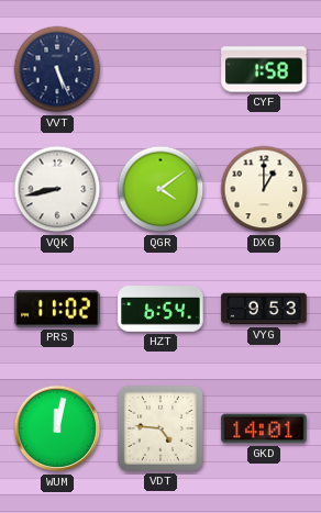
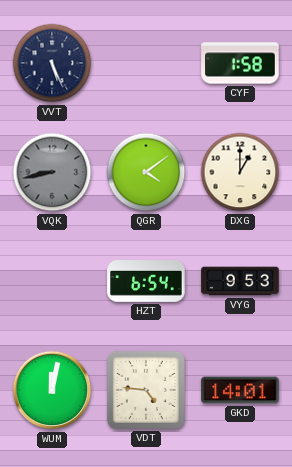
VQK dial: white -> grey (52, 172)
PRS: 11:02 -> none (57, 309)
